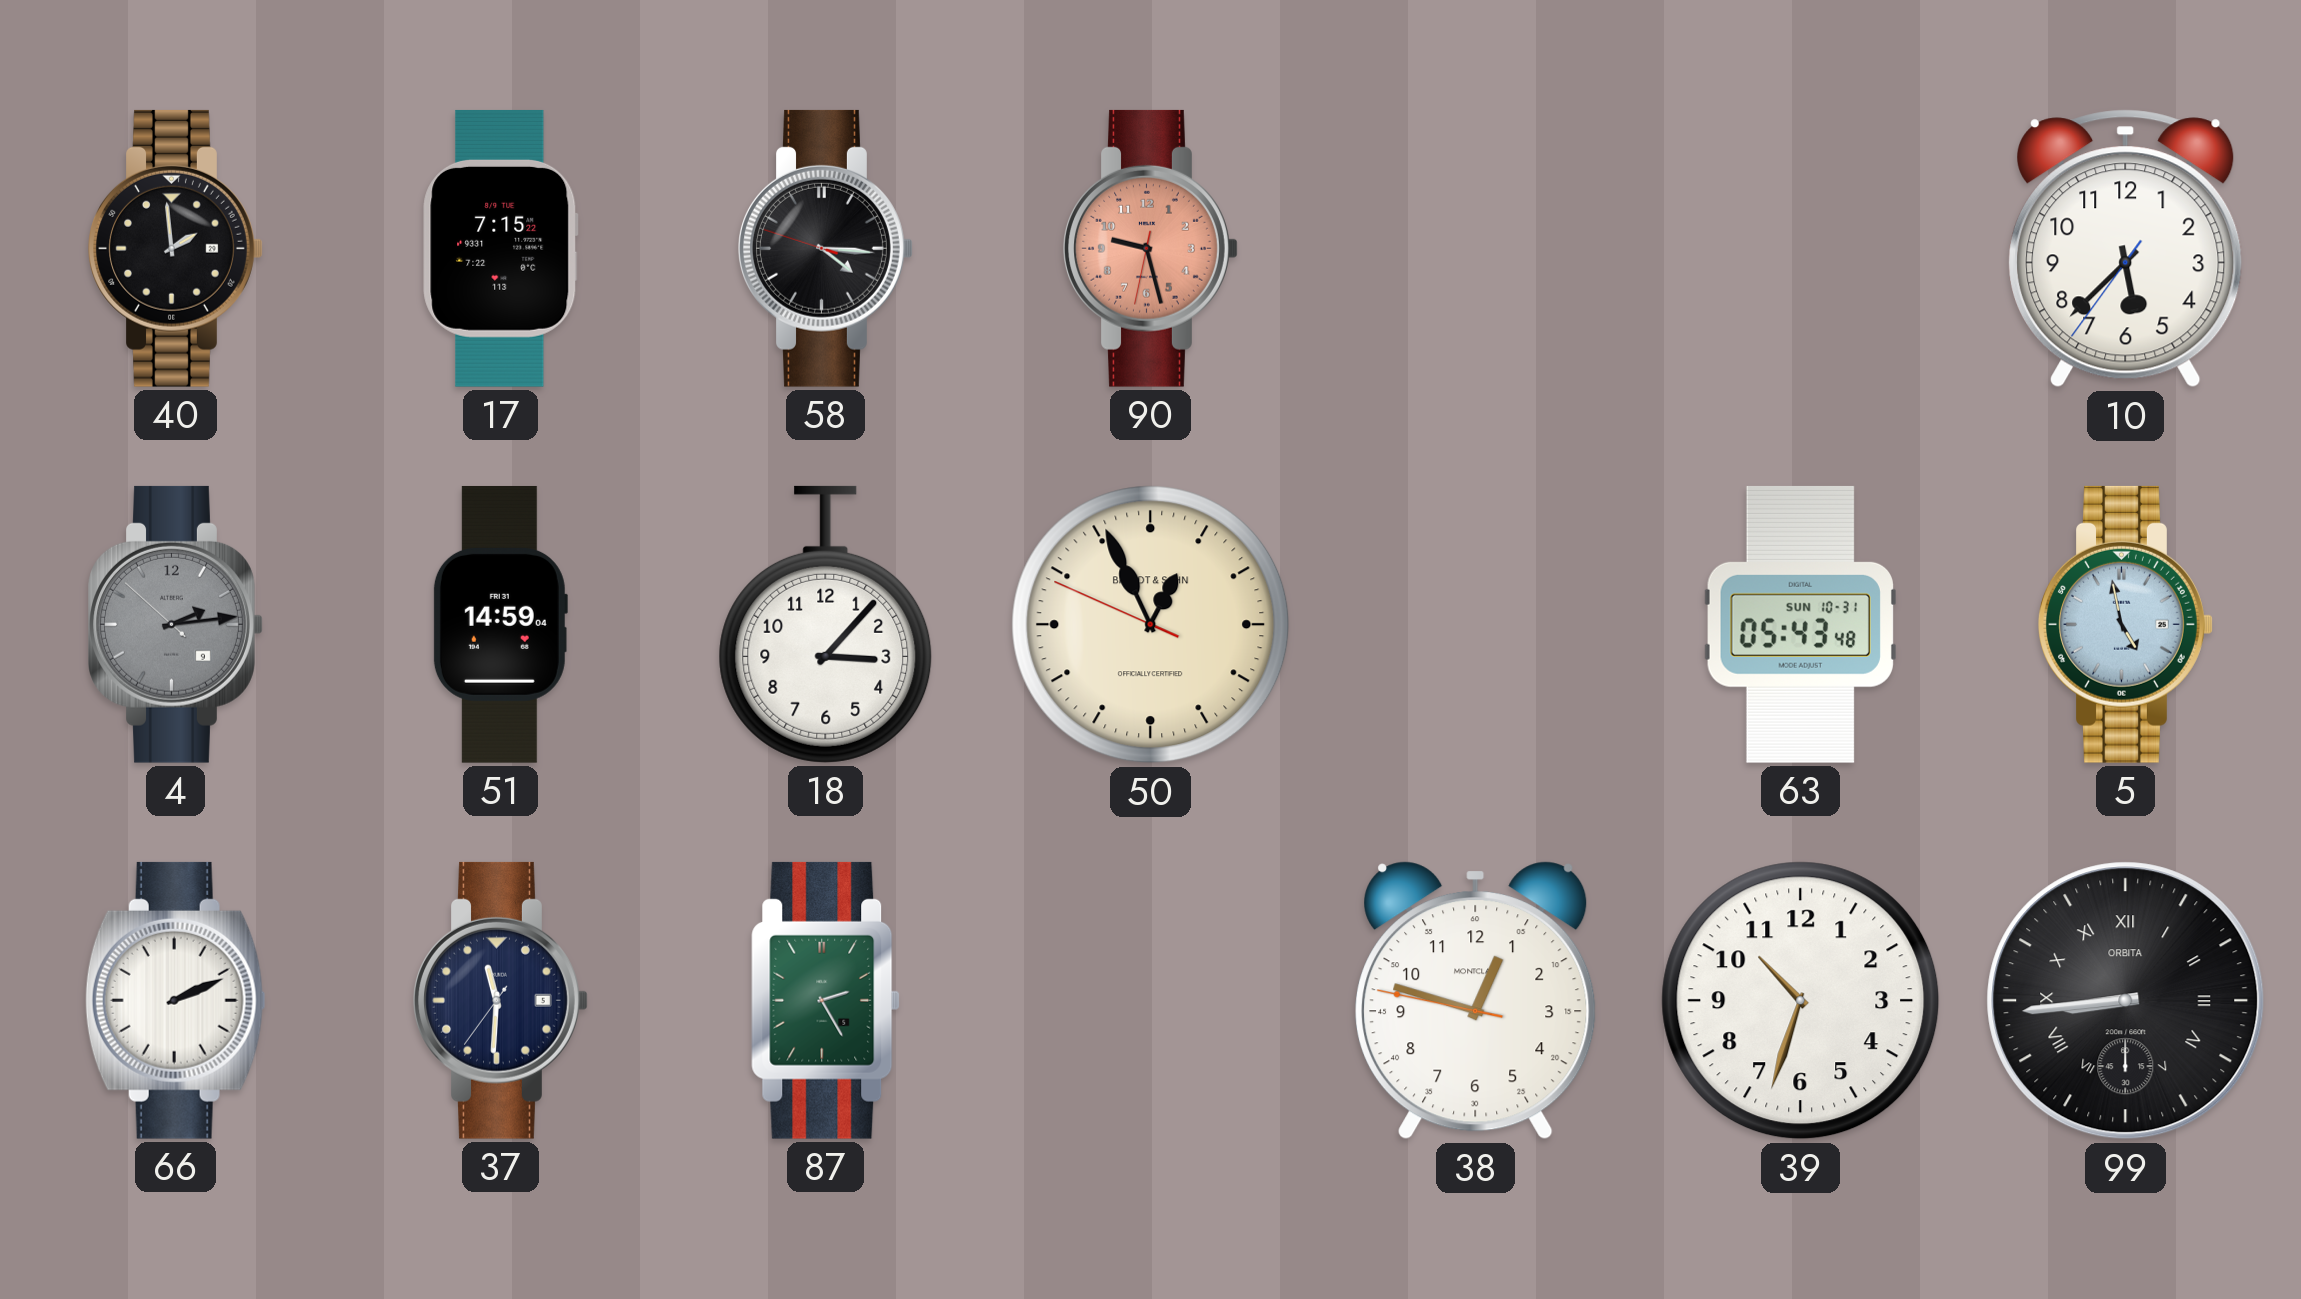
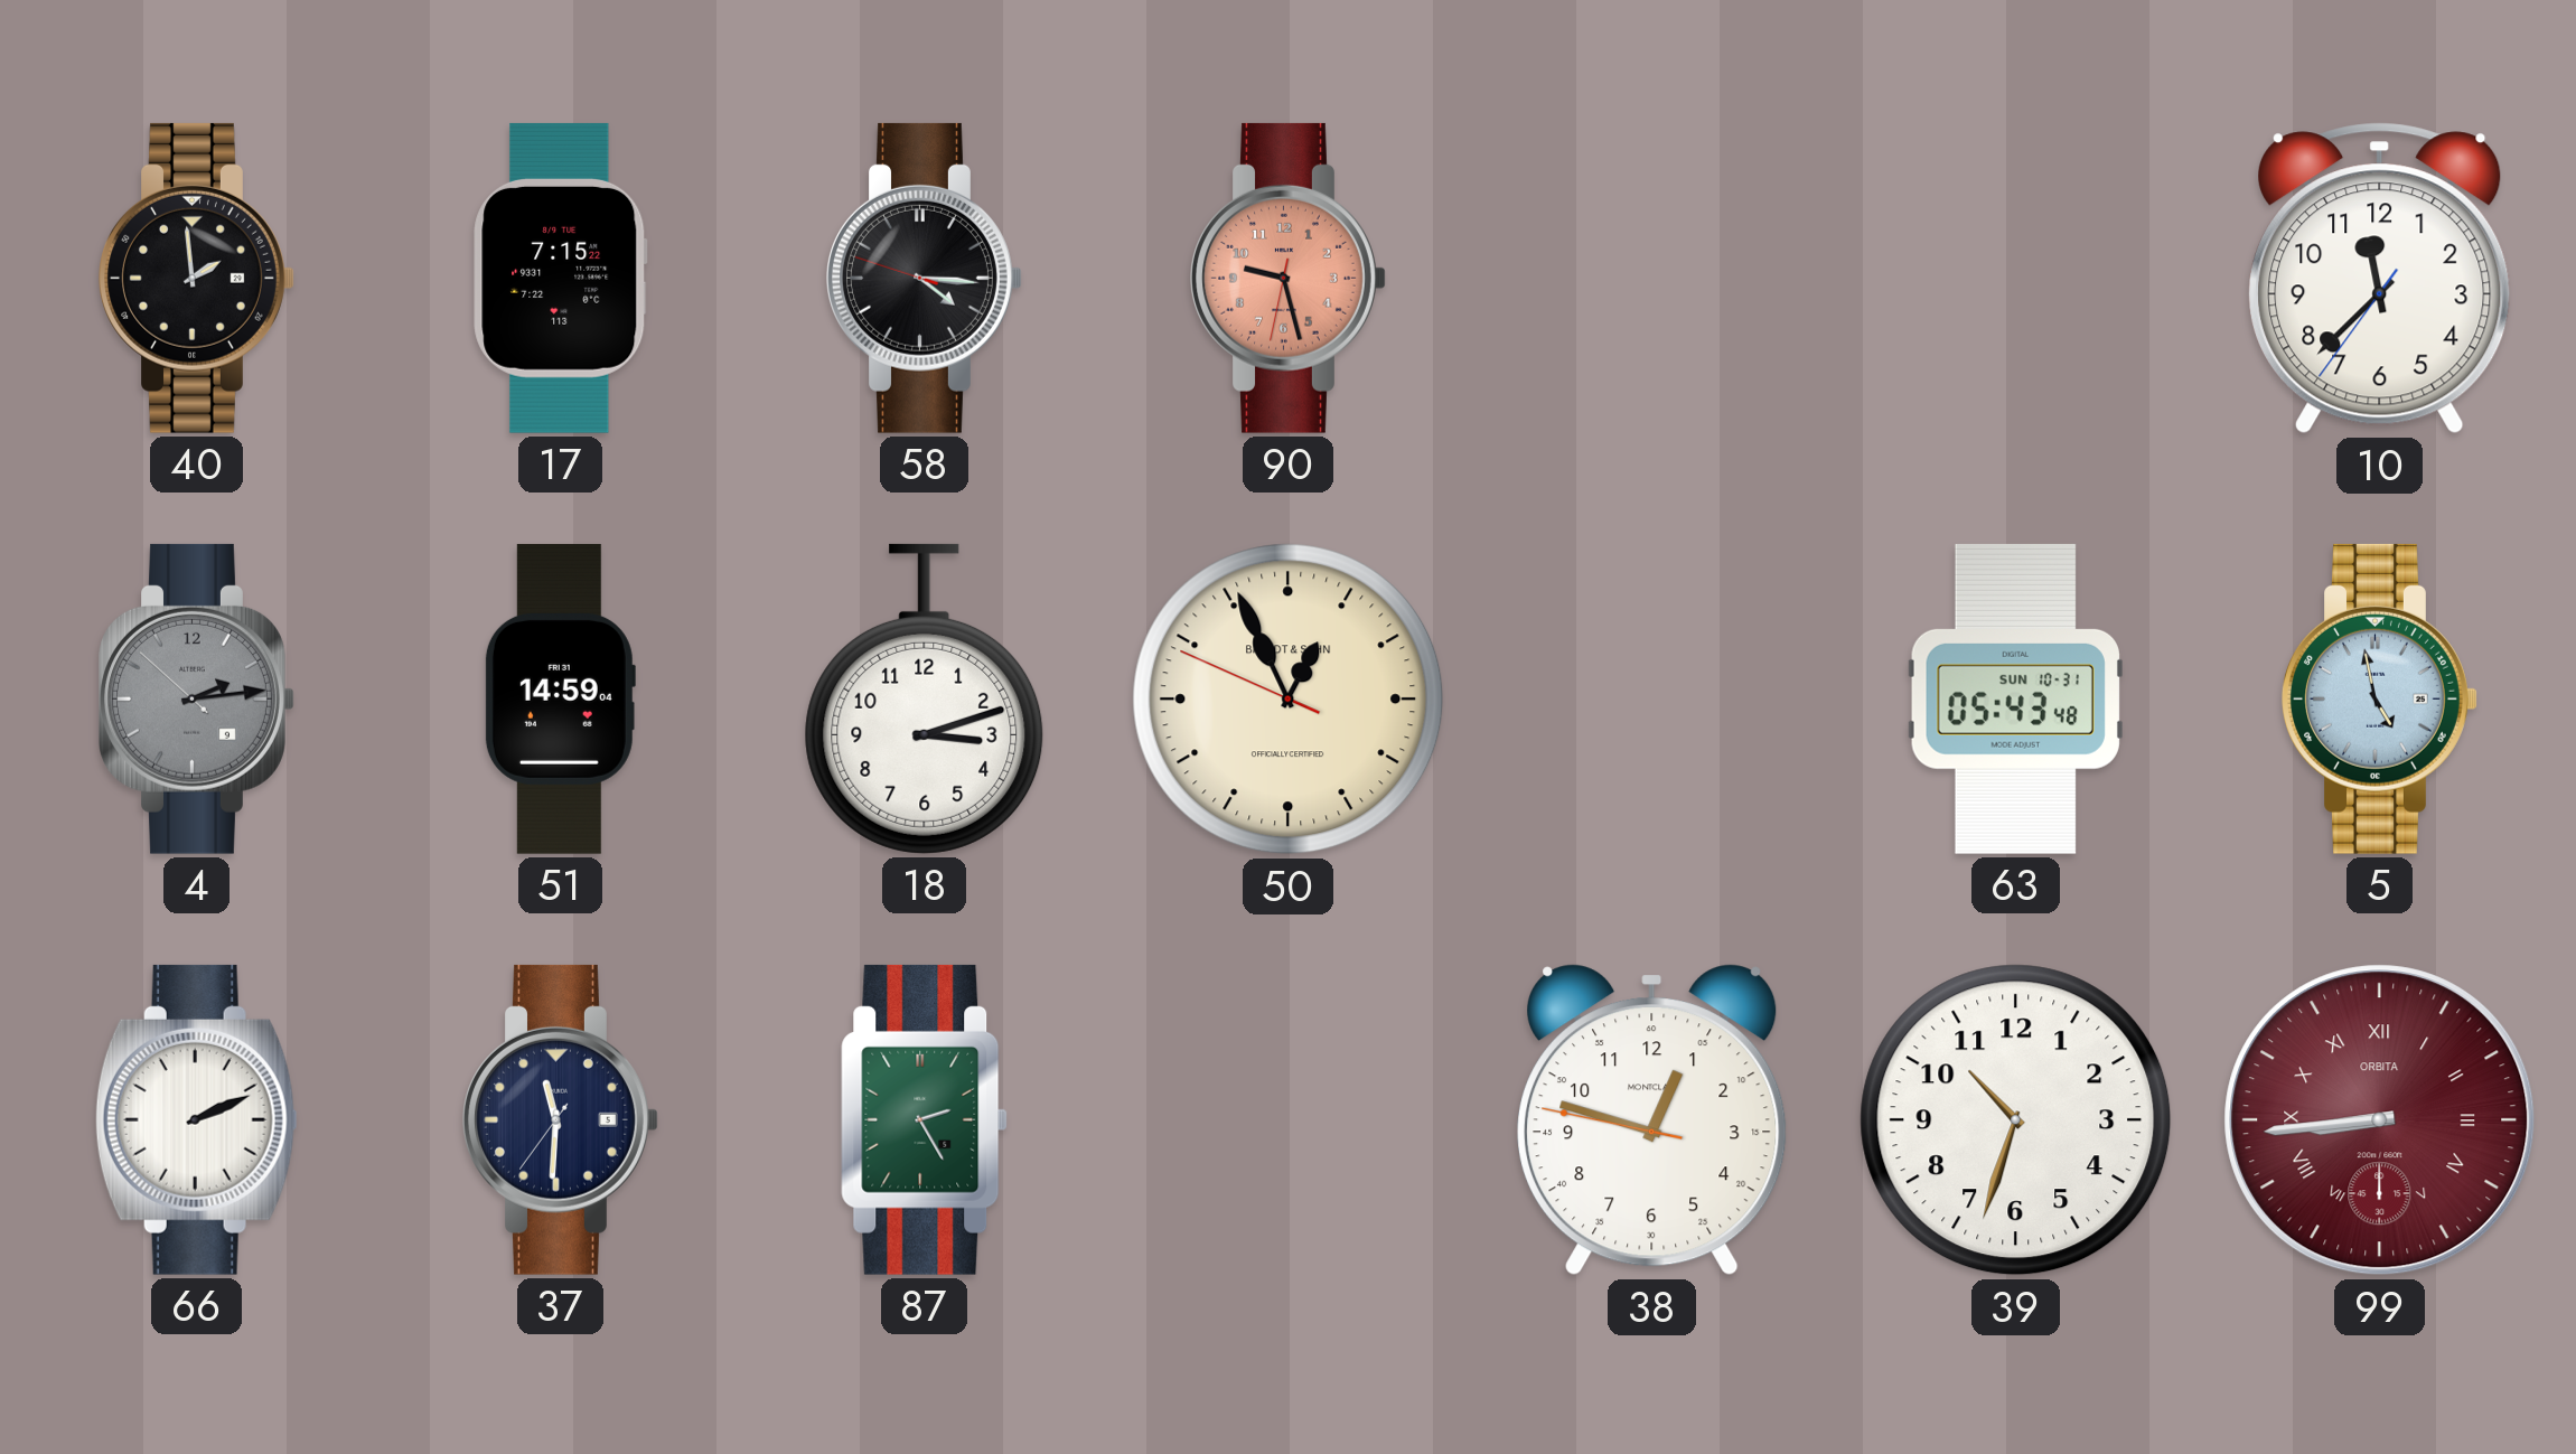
10: 5:37 -> 11:37 (2380, 279)
18: 3:07 -> 3:12 (925, 698)
99 dial: black -> burgundy (2380, 1120)
